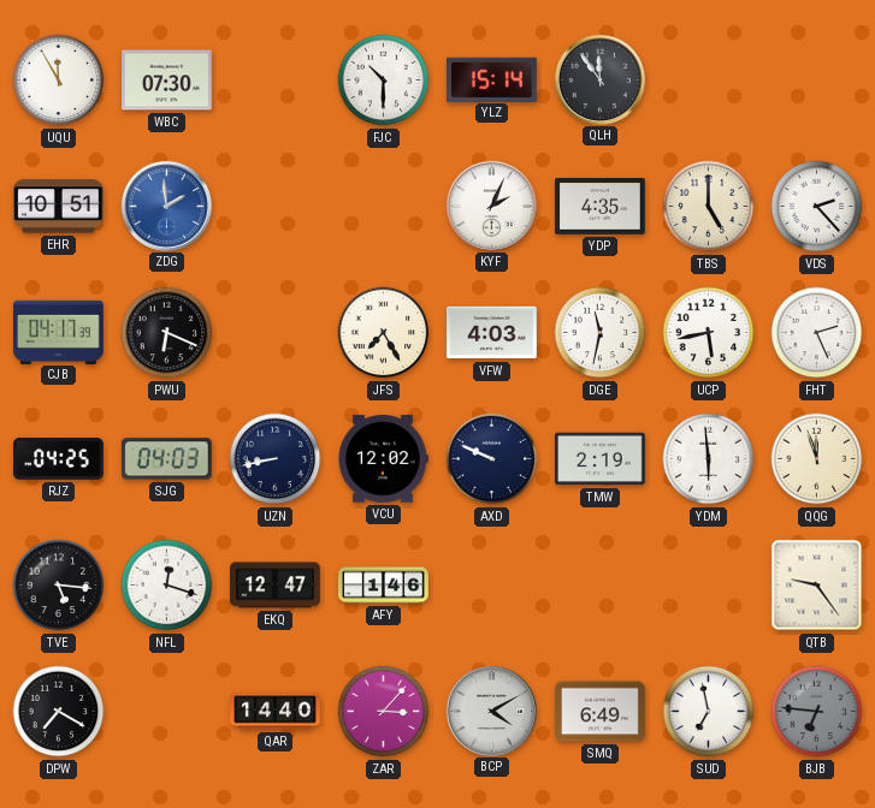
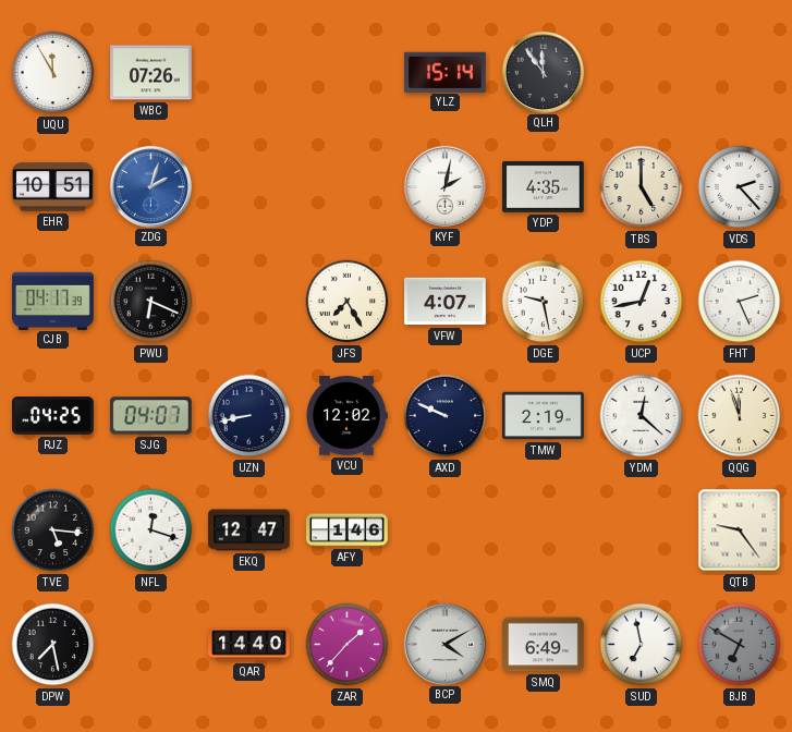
WBC: 07:30 -> 07:26 (151, 73)
FJC: 10:30 -> none (384, 81)
ZDG: 1:59 -> 2:03 (150, 186)
KYF: 2:04 -> 2:02 (444, 186)
VFW: 4:03 -> 4:07 (446, 302)
DGE: 11:32 -> 9:28 (544, 302)
UCP: 5:43 -> 12:43 (642, 302)
SJG: 04:03 -> 04:07 (150, 416)
YDM: 5:59 -> 12:22 (642, 416)
DPW: 7:20 -> 7:28 (53, 645)
ZAR: 3:07 -> 1:37 (348, 645)
BJB: 6:46 -> 6:50 (740, 645)
